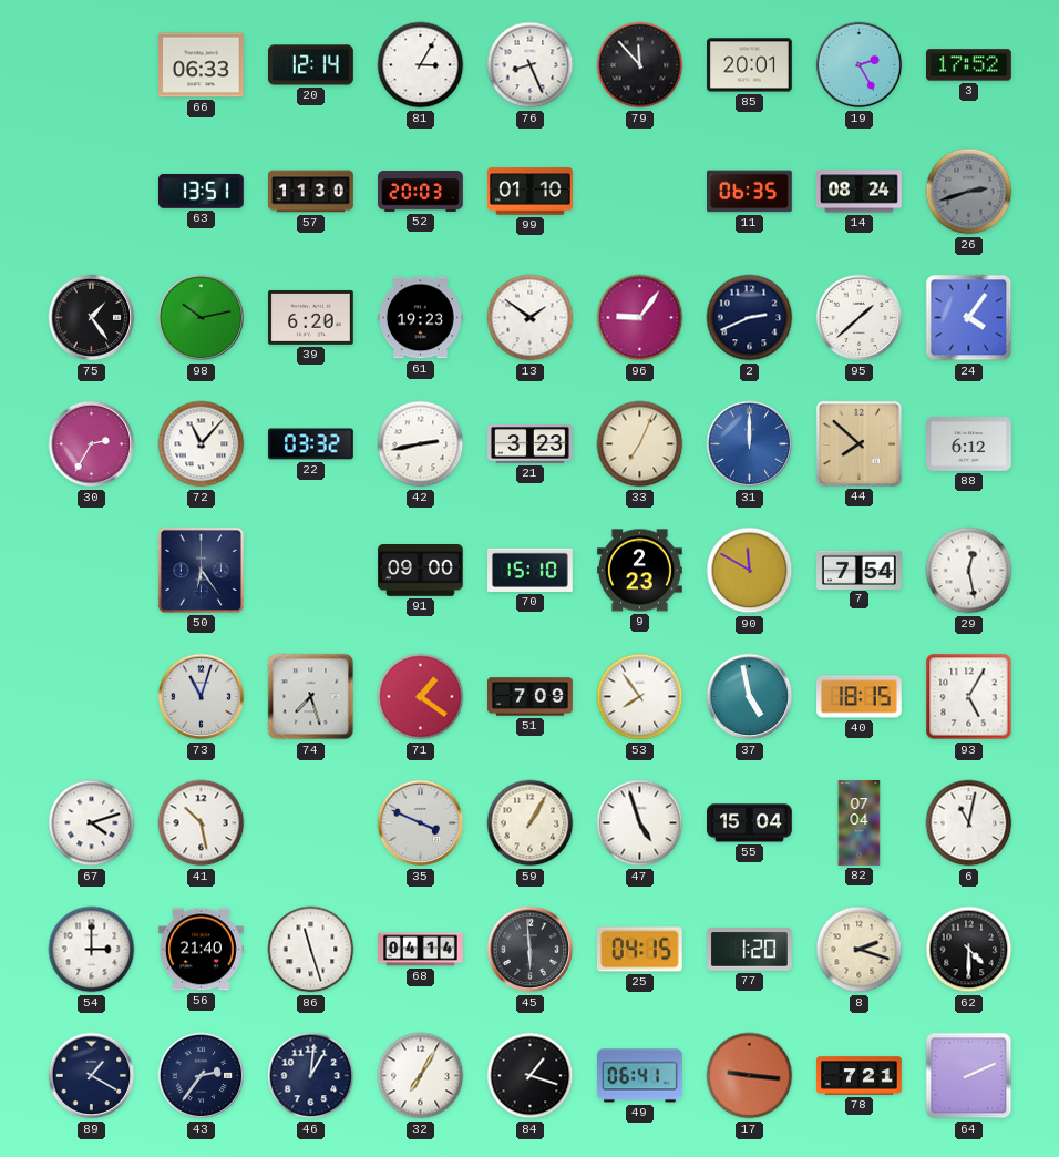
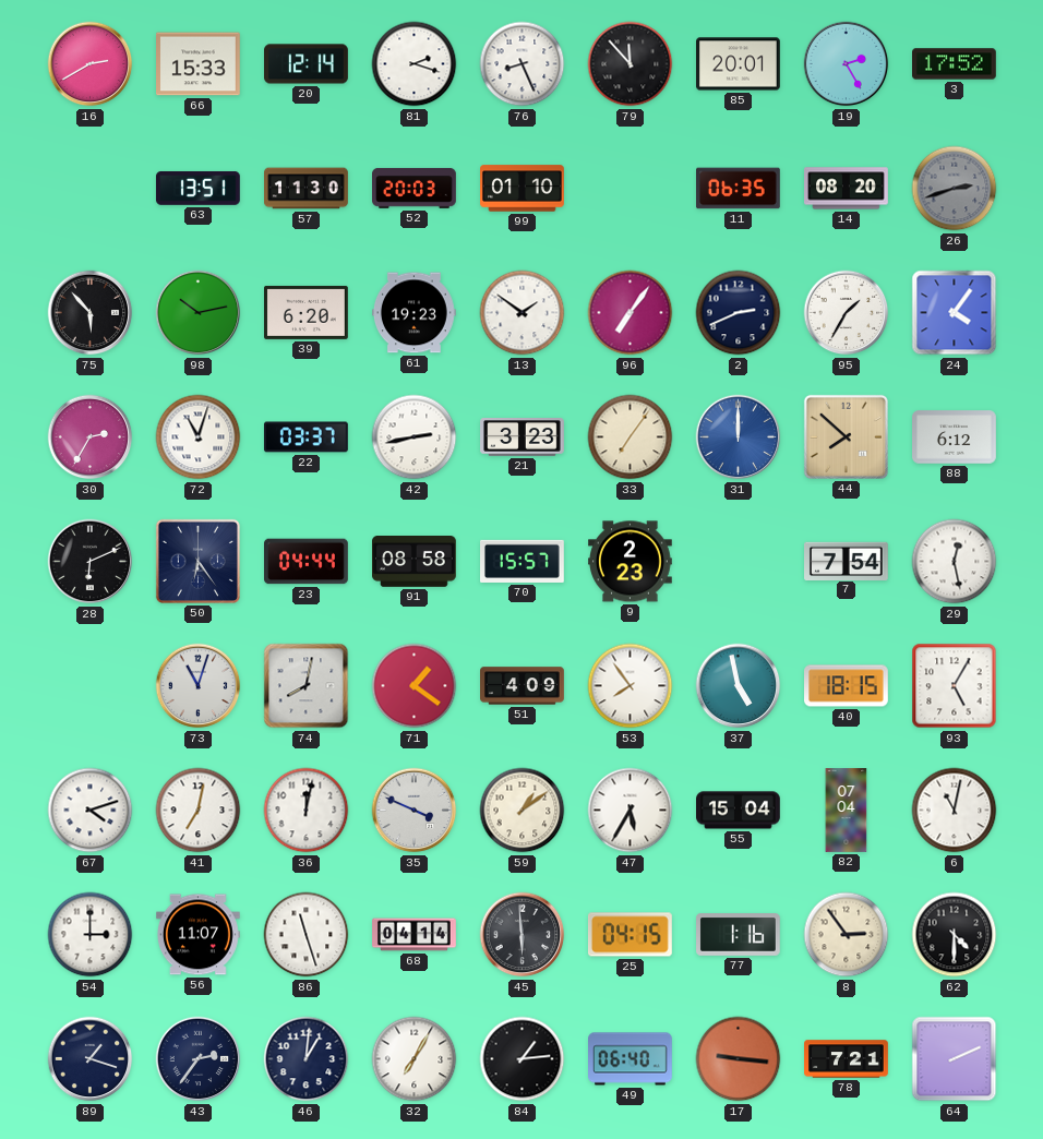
16: none -> 2:40 (91, 64)
66: 06:33 -> 15:33 (199, 64)
81: 3:05 -> 2:18 (415, 64)
14: 08:24 -> 08:20 (847, 189)
75: 1:24 -> 5:53 (91, 313)
96: 9:06 -> 7:06 (631, 313)
95: 1:38 -> 1:35 (847, 313)
72: 11:07 -> 11:03 (199, 437)
22: 03:32 -> 03:37 (307, 437)
33: 7:04 -> 7:06 (631, 437)
28: none -> 6:11 (91, 562)
23: none -> 04:44 (307, 562)
91: 09:00 -> 08:58 (415, 562)
70: 15:10 -> 15:57 (523, 561)
90: 11:50 -> none (750, 571)
74: 7:27 -> 8:02 (307, 686)
51: 7:09 -> 4:09 (523, 686)
41: 10:28 -> 7:02 (199, 811)
36: none -> 12:02 (307, 811)
59: 1:05 -> 1:09 (523, 811)
47: 4:57 -> 5:35 (631, 811)
56: 21:40 -> 11:07 (199, 935)
77: 1:20 -> 1:16 (739, 935)
8: 2:18 -> 2:54 (847, 935)
89: 1:20 -> 1:18 (91, 1059)
84: 1:18 -> 1:14 (523, 1059)
49: 06:41 -> 06:40 (631, 1059)
